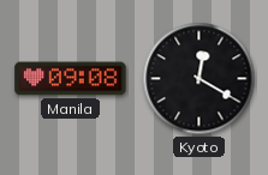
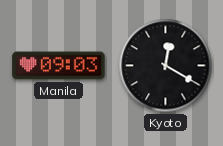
Manila: 09:08 -> 09:03 (59, 66)
